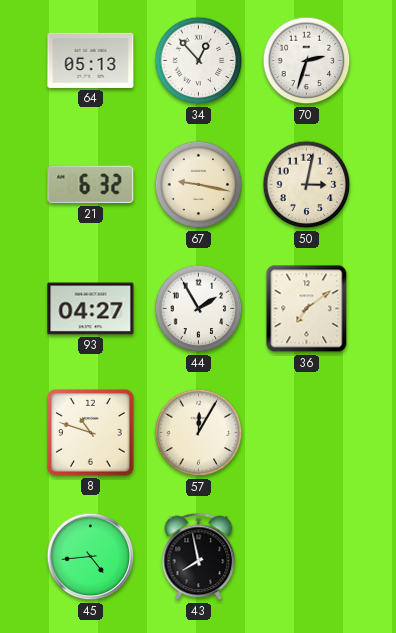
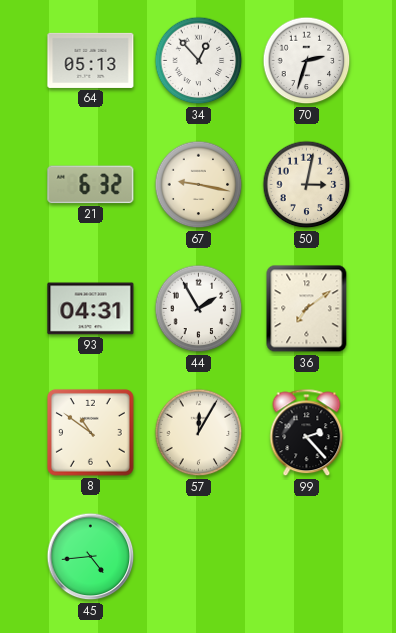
93: 04:27 -> 04:31 (91, 309)
8: 10:48 -> 10:51 (90, 432)
99: none -> 2:23 (307, 433)
43: 7:58 -> none (199, 557)
